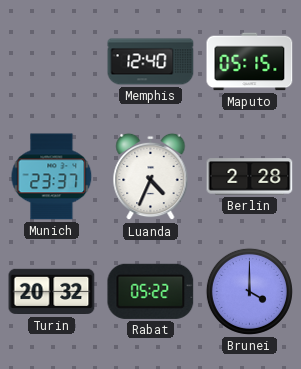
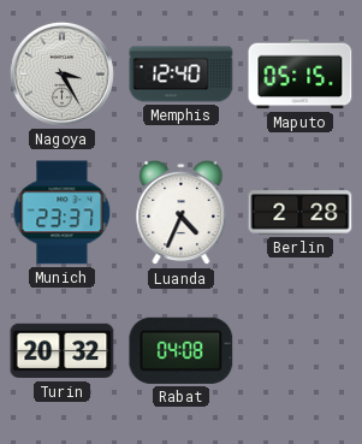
Nagoya: none -> 3:25 (61, 73)
Rabat: 05:22 -> 04:08 (182, 350)
Brunei: 4:00 -> none (249, 291)
